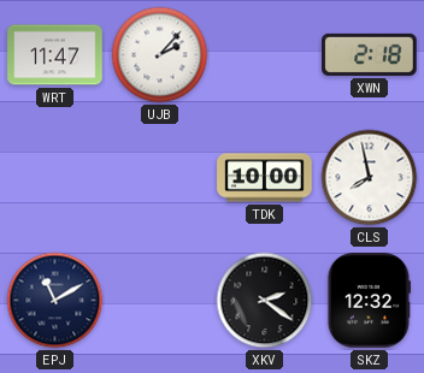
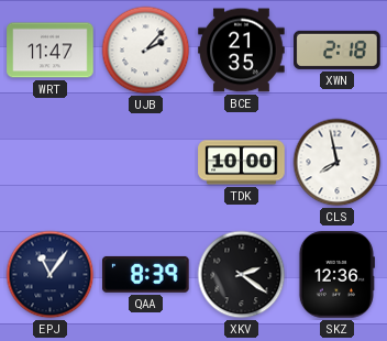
BCE: none -> 21:35 (242, 51)
EPJ: 11:10 -> 11:06 (51, 275)
QAA: none -> 8:39 (146, 274)
SKZ: 12:32 -> 12:36 (336, 275)
